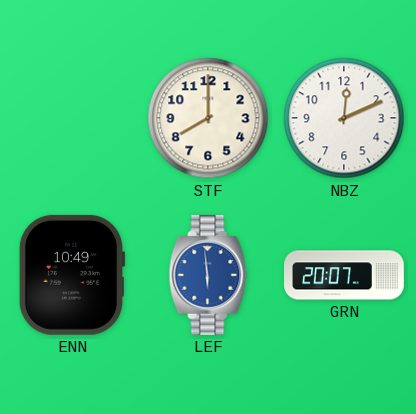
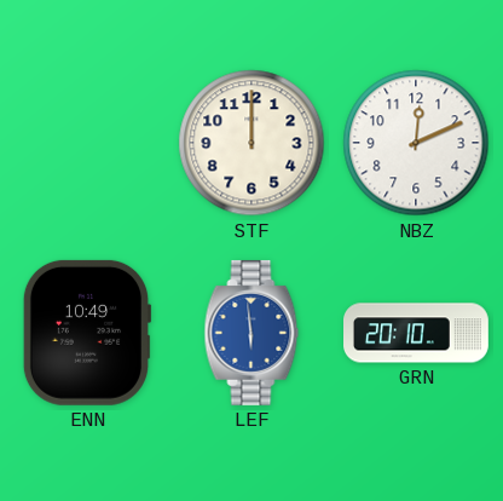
STF: 8:00 -> 12:00 (251, 143)
GRN: 20:07 -> 20:10 (417, 333)
